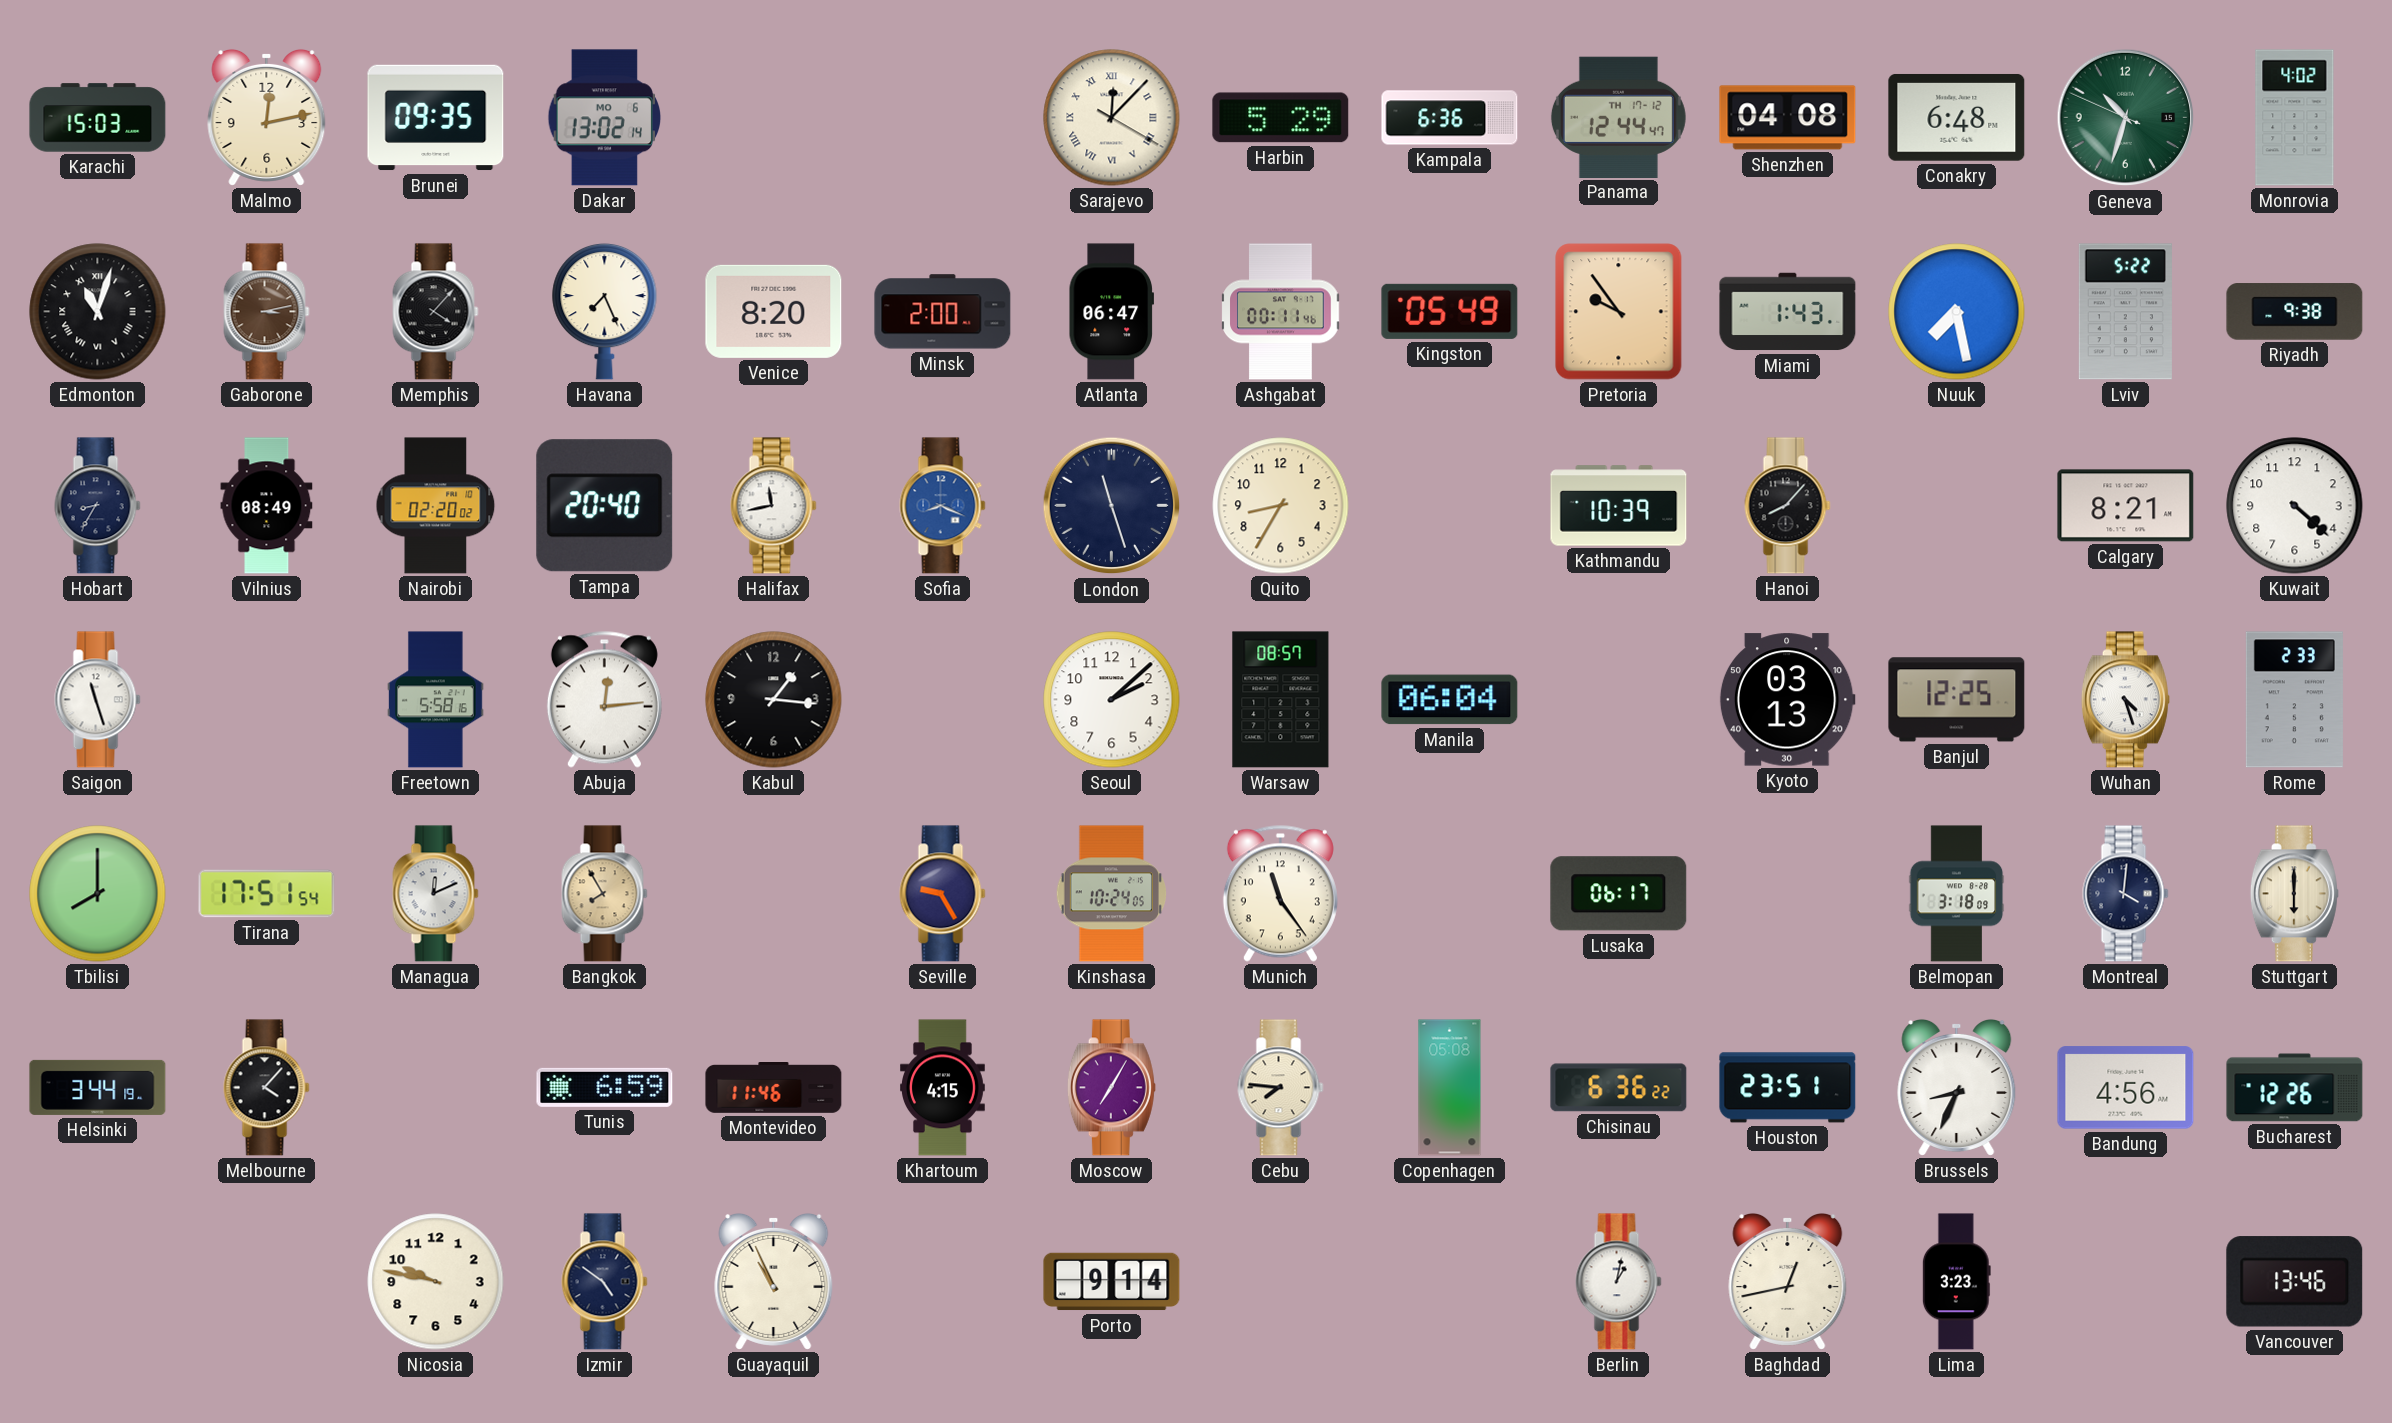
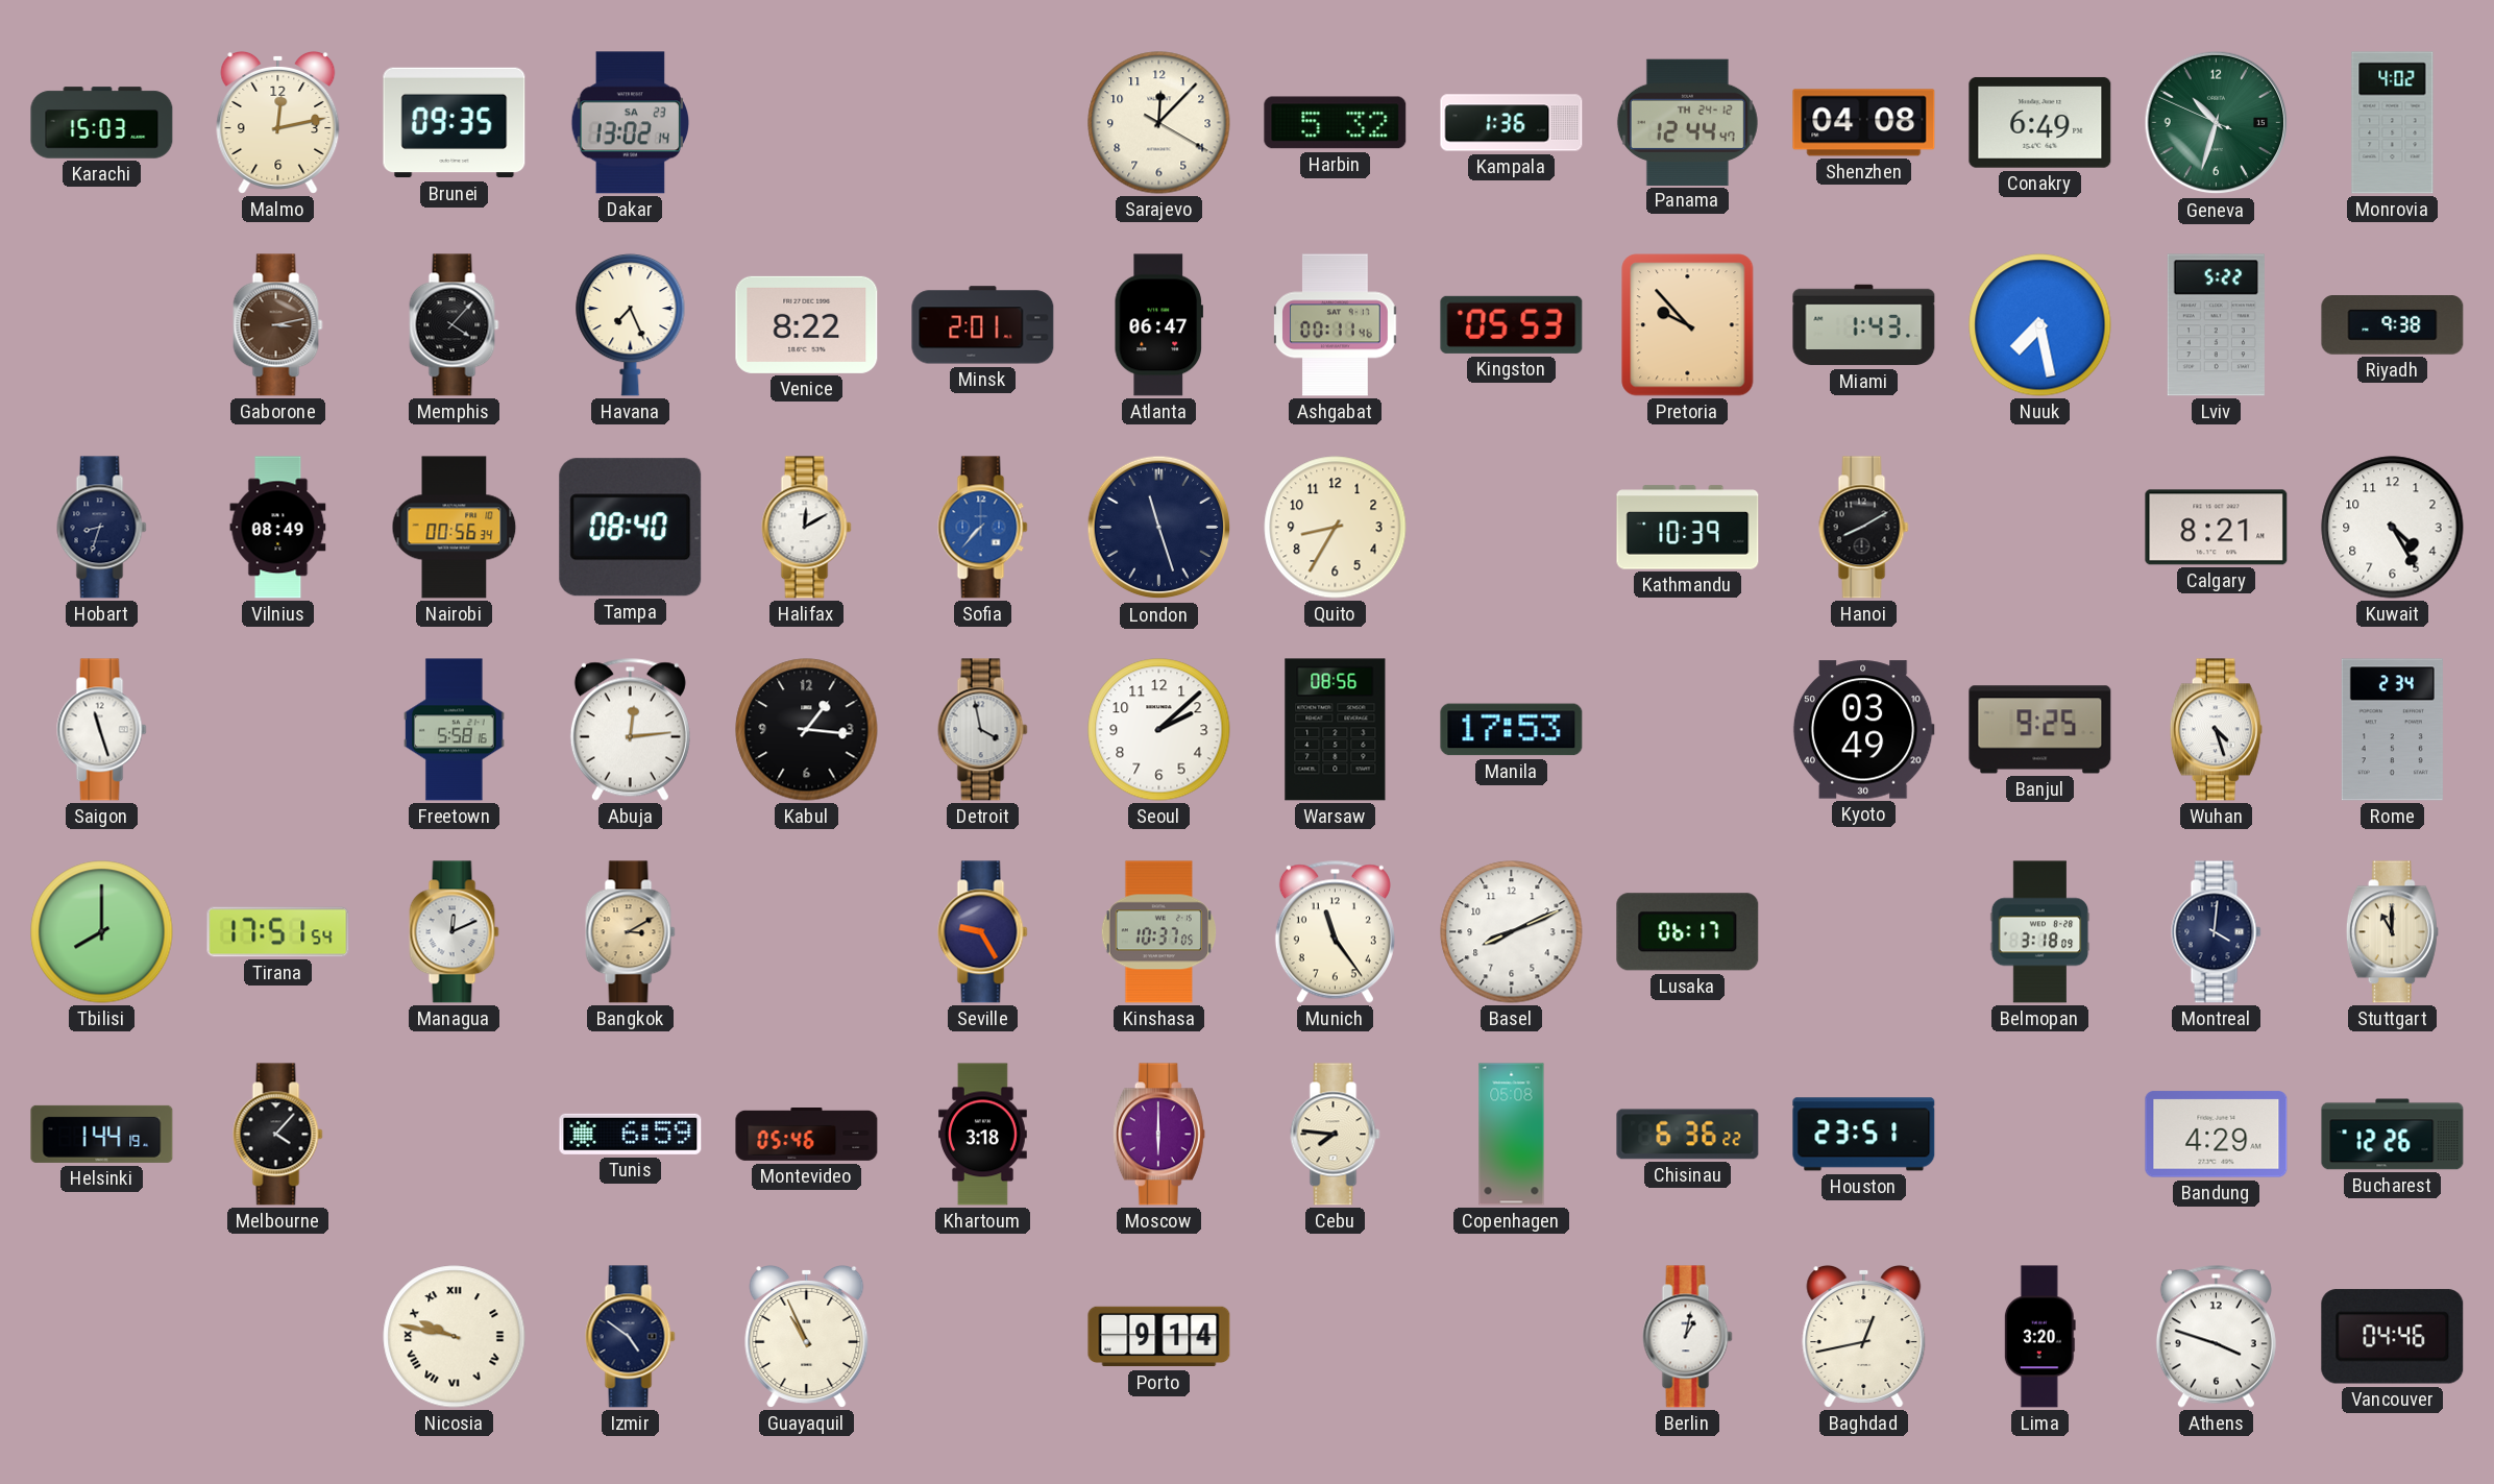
Dakar date: MO 6 -> SA 23 (631, 123)
Sarajevo numerals: Roman -> Arabic (1159, 123)
Harbin: 5:29 -> 5:32 (1336, 123)
Kampala: 6:36 -> 1:36 (1512, 123)
Panama date: TH 17-12 -> TH 24-12 (1687, 122)
Conakry: 6:48 -> 6:49 (2040, 123)
Edmonton: 11:03 -> none (98, 312)
Venice: 8:20 -> 8:22 (807, 324)
Minsk: 2:00 -> 2:01 (983, 325)
Kingston: 05:49 -> 05:53 (1512, 324)
Pretoria: 9:54 -> 9:53 (1688, 325)
Hobart: 8:35 -> 8:33 (102, 528)
Nairobi: 02:20 -> 00:56 (455, 528)
Tampa: 20:40 -> 08:40 (631, 528)
Halifax: 11:43 -> 12:10 (807, 528)
Sofia: 8:19 -> 7:37 (983, 528)
Hanoi: 8:07 -> 8:10 (1864, 528)
Kuwait: 4:22 -> 4:25 (2393, 528)
Detroit: none -> 3:58 (983, 730)
Warsaw: 08:57 -> 08:56 (1336, 730)
Manila: 06:04 -> 17:53 (1512, 730)
Kyoto: 03:13 -> 03:49 (1863, 730)
Banjul: 12:25 -> 9:25 (2040, 730)
Rome: 2:33 -> 2:34 (2392, 730)
Bangkok: 7:55 -> 3:10 (631, 932)
Kinshasa: 10:24 -> 10:37 (1158, 932)
Basel: none -> 8:11 (1512, 932)
Stuttgart: 6:00 -> 11:00 (2392, 932)
Helsinki: 3:44 -> 1:44 (102, 1134)
Montevideo: 11:46 -> 05:46 (807, 1135)
Khartoum: 4:15 -> 3:18 (983, 1135)
Moscow: 7:05 -> 6:00 (1158, 1135)
Brussels: 8:34 -> none (1957, 1087)
Bandung: 4:56 -> 4:29 (2217, 1135)
Nicosia numerals: Arabic -> Roman (455, 1337)
Lima: 3:23 -> 3:20 (2039, 1337)
Athens: none -> 3:48 (2216, 1336)
Vancouver: 13:46 -> 04:46 (2393, 1337)
